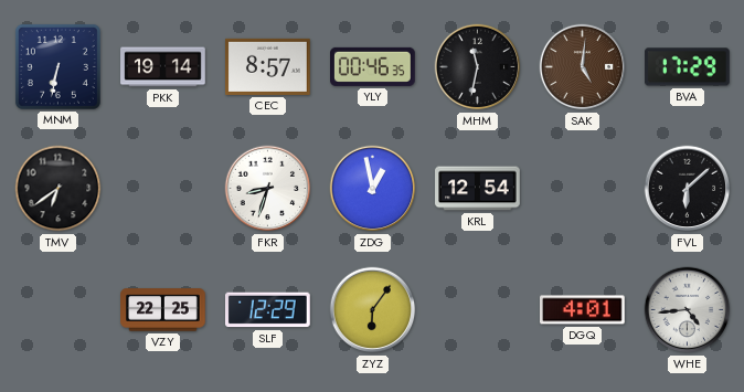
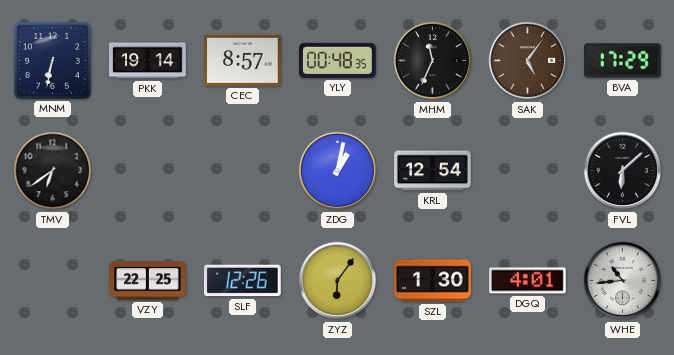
YLY: 00:46 -> 00:48 (338, 60)
MHM: 11:32 -> 11:34 (433, 61)
SAK: 5:01 -> 5:06 (528, 61)
FKR: 8:33 -> none (268, 189)
ZDG: 12:58 -> 1:02 (338, 171)
SLF: 12:29 -> 12:26 (243, 281)
SZL: none -> 1:30 (433, 281)
WHE: 4:44 -> 10:44 (623, 281)
